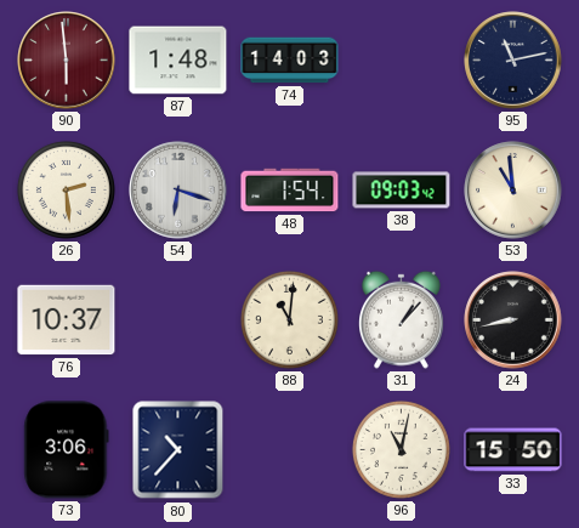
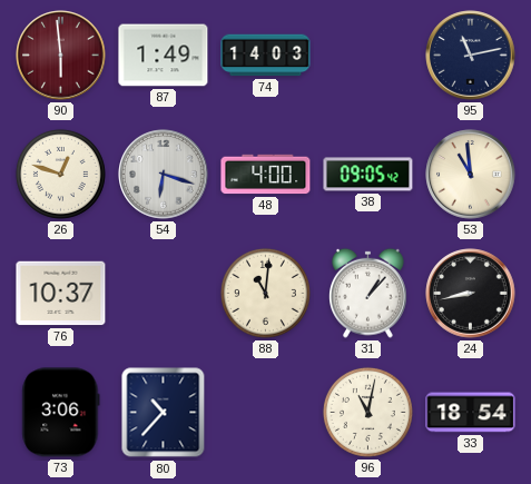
87: 1:48 -> 1:49 (164, 56)
26: 2:29 -> 12:48 (60, 174)
48: 1:54 -> 4:00 (266, 175)
38: 09:03 -> 09:05 (368, 175)
33: 15:50 -> 18:54 (471, 413)
